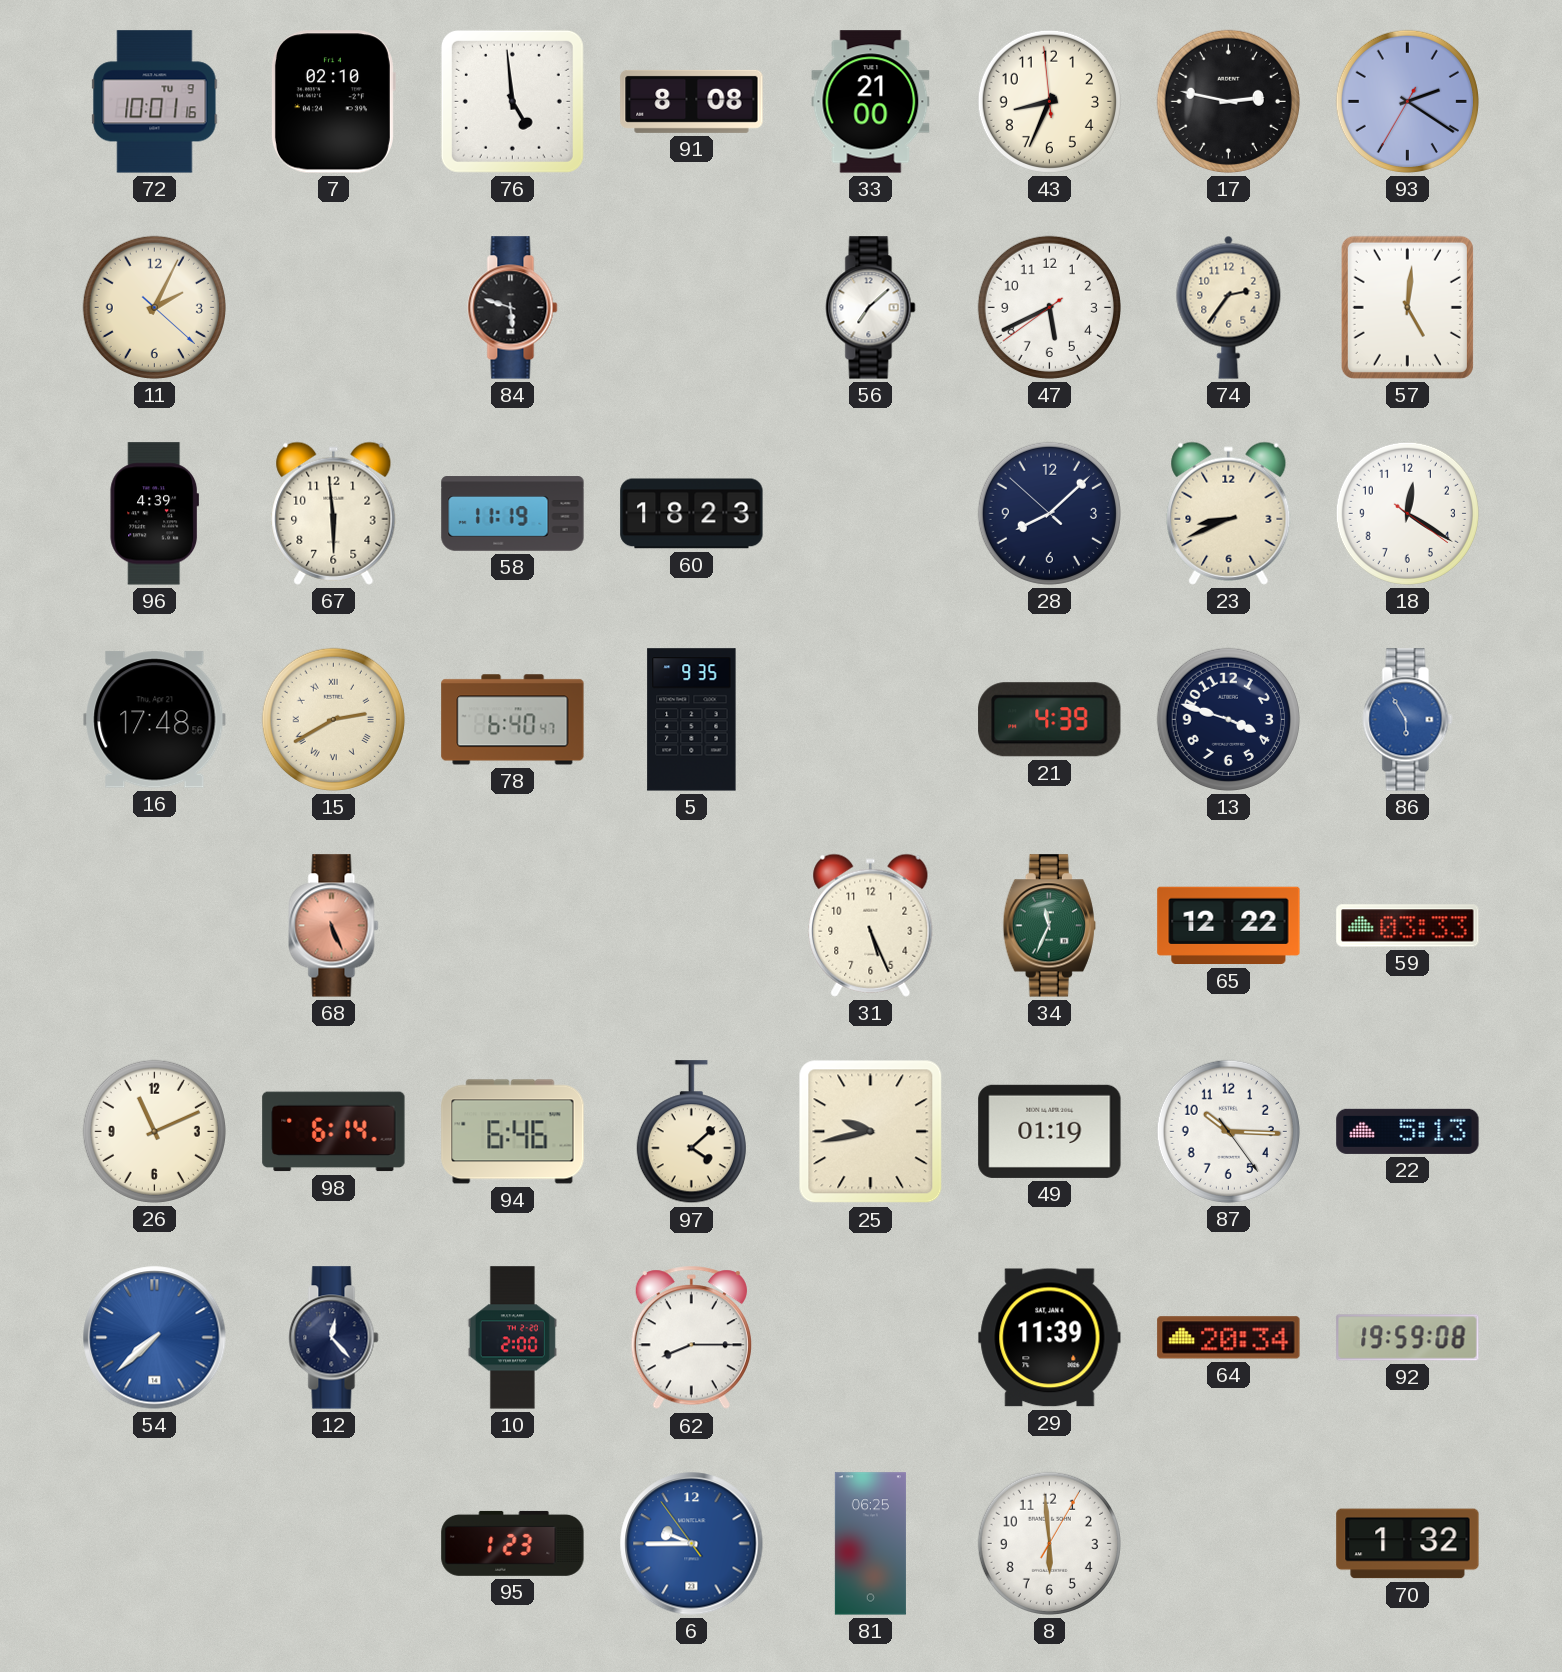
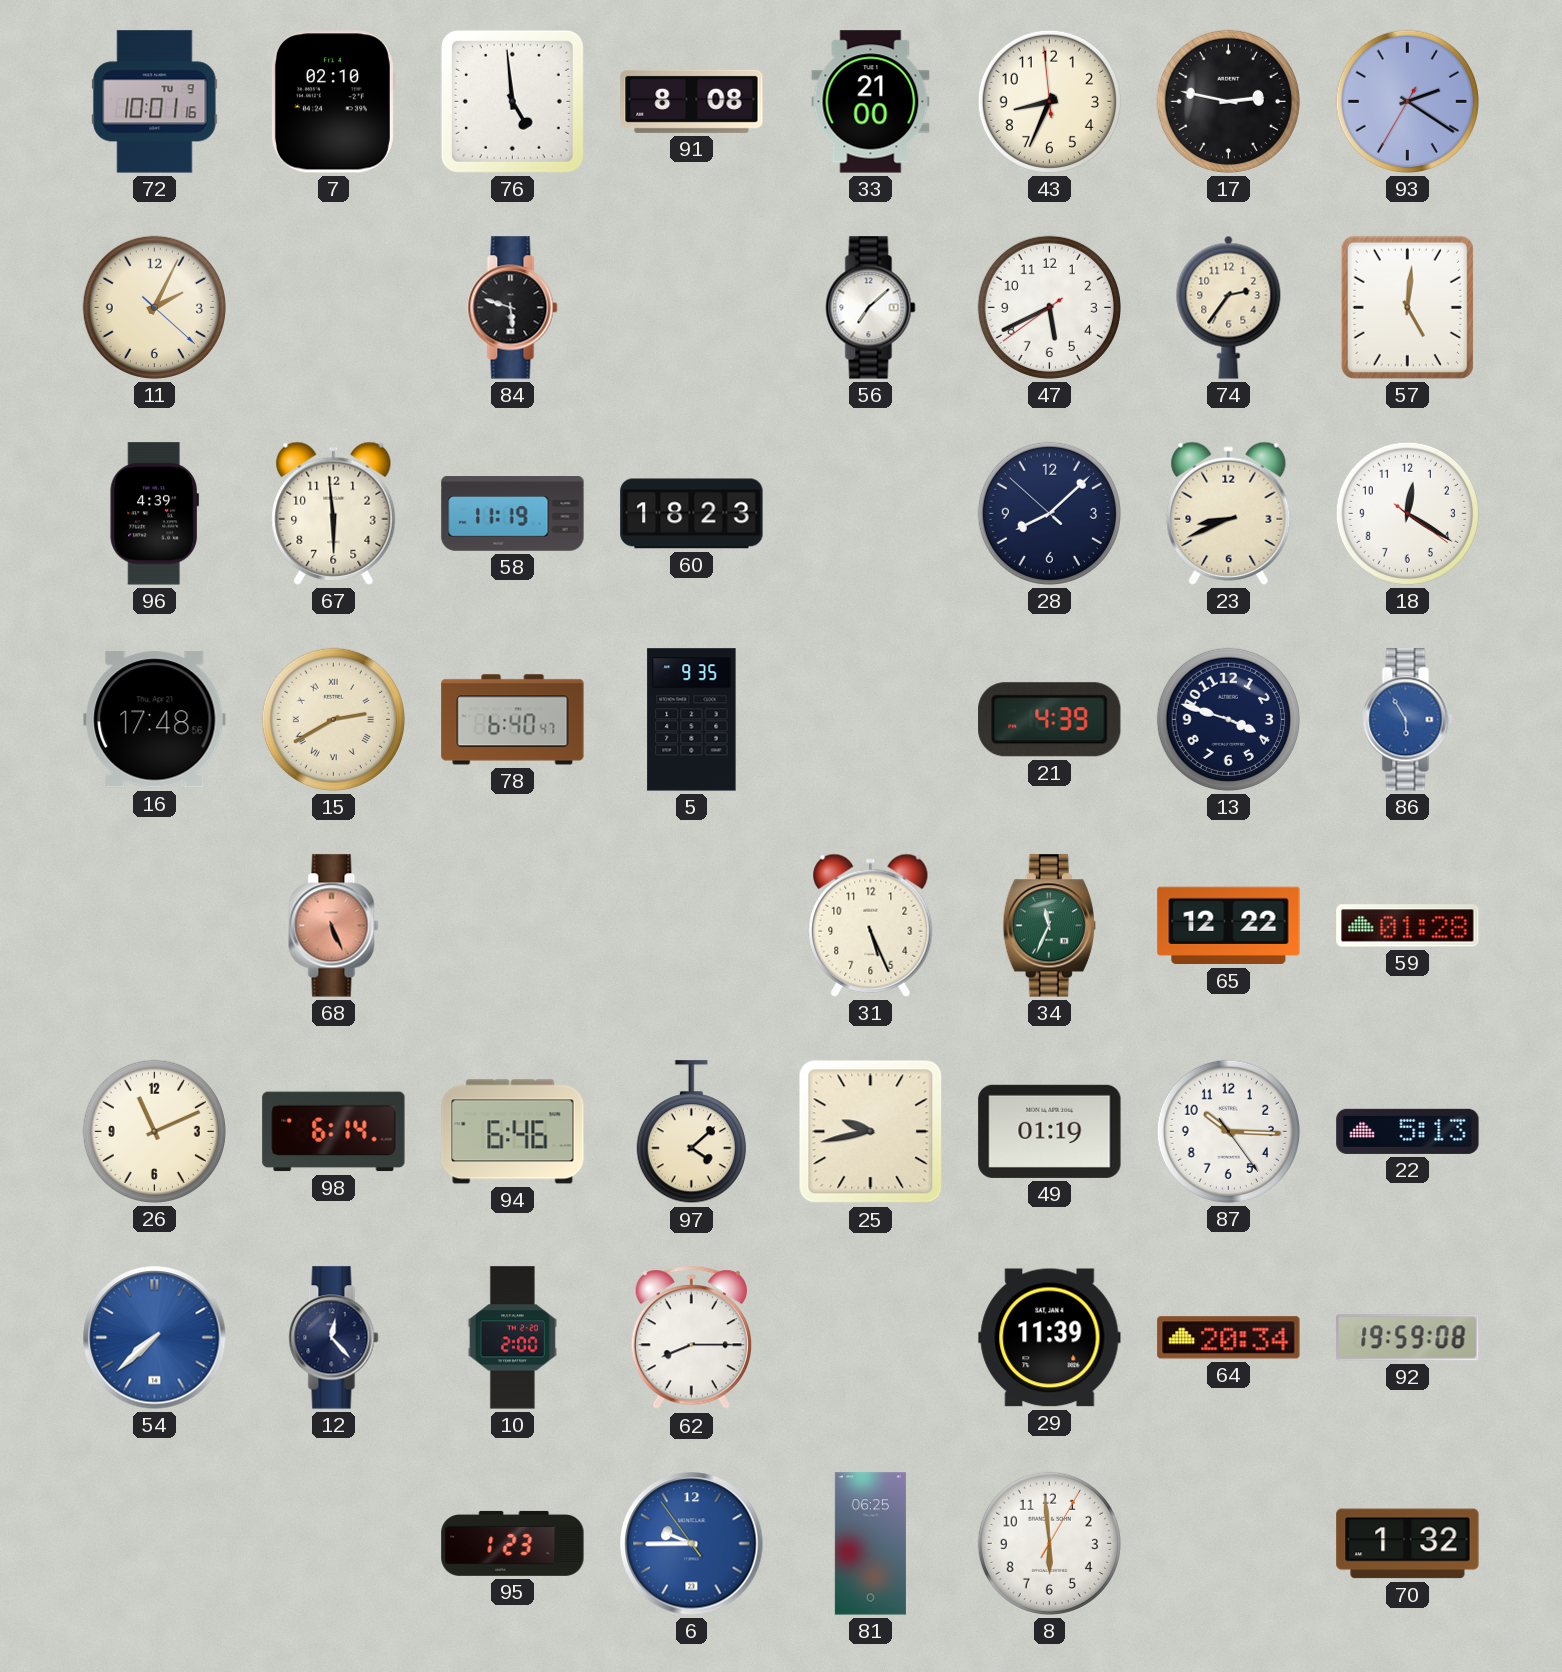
59: 03:33 -> 01:28 (1408, 926)
